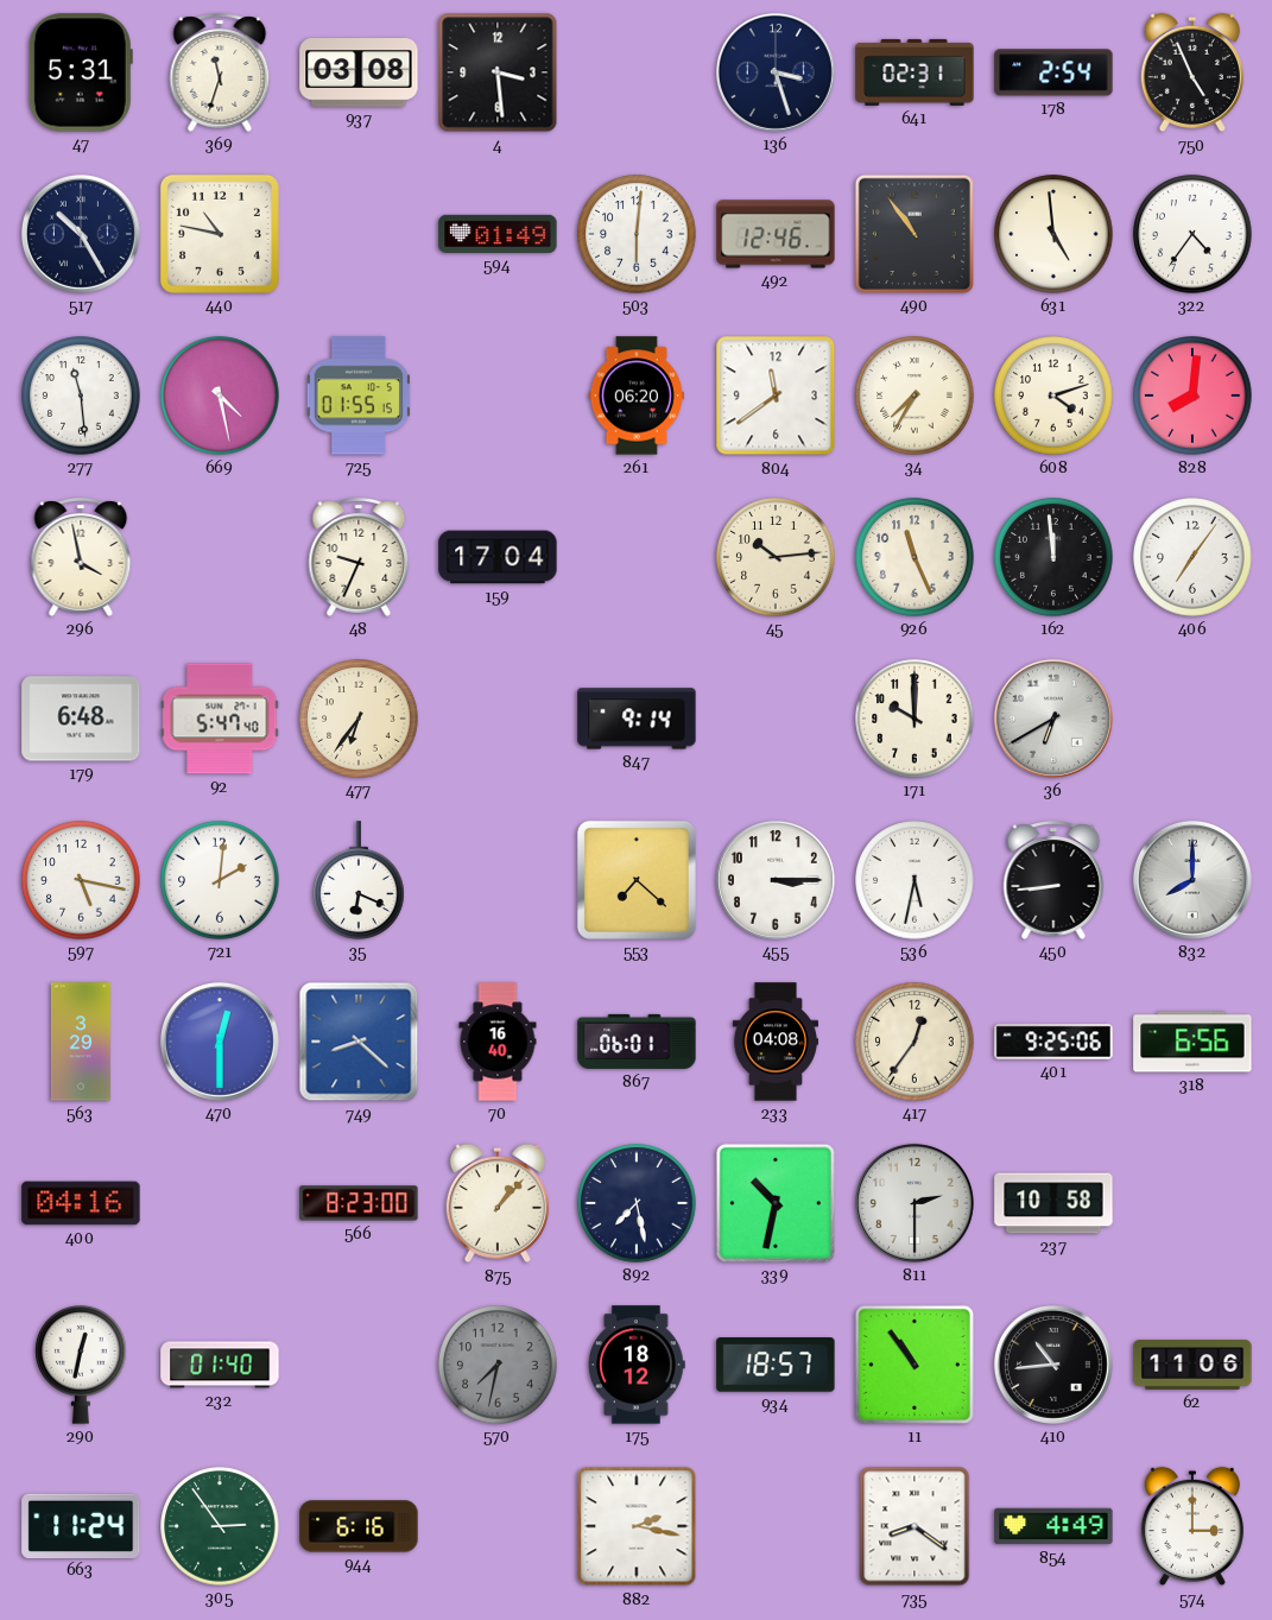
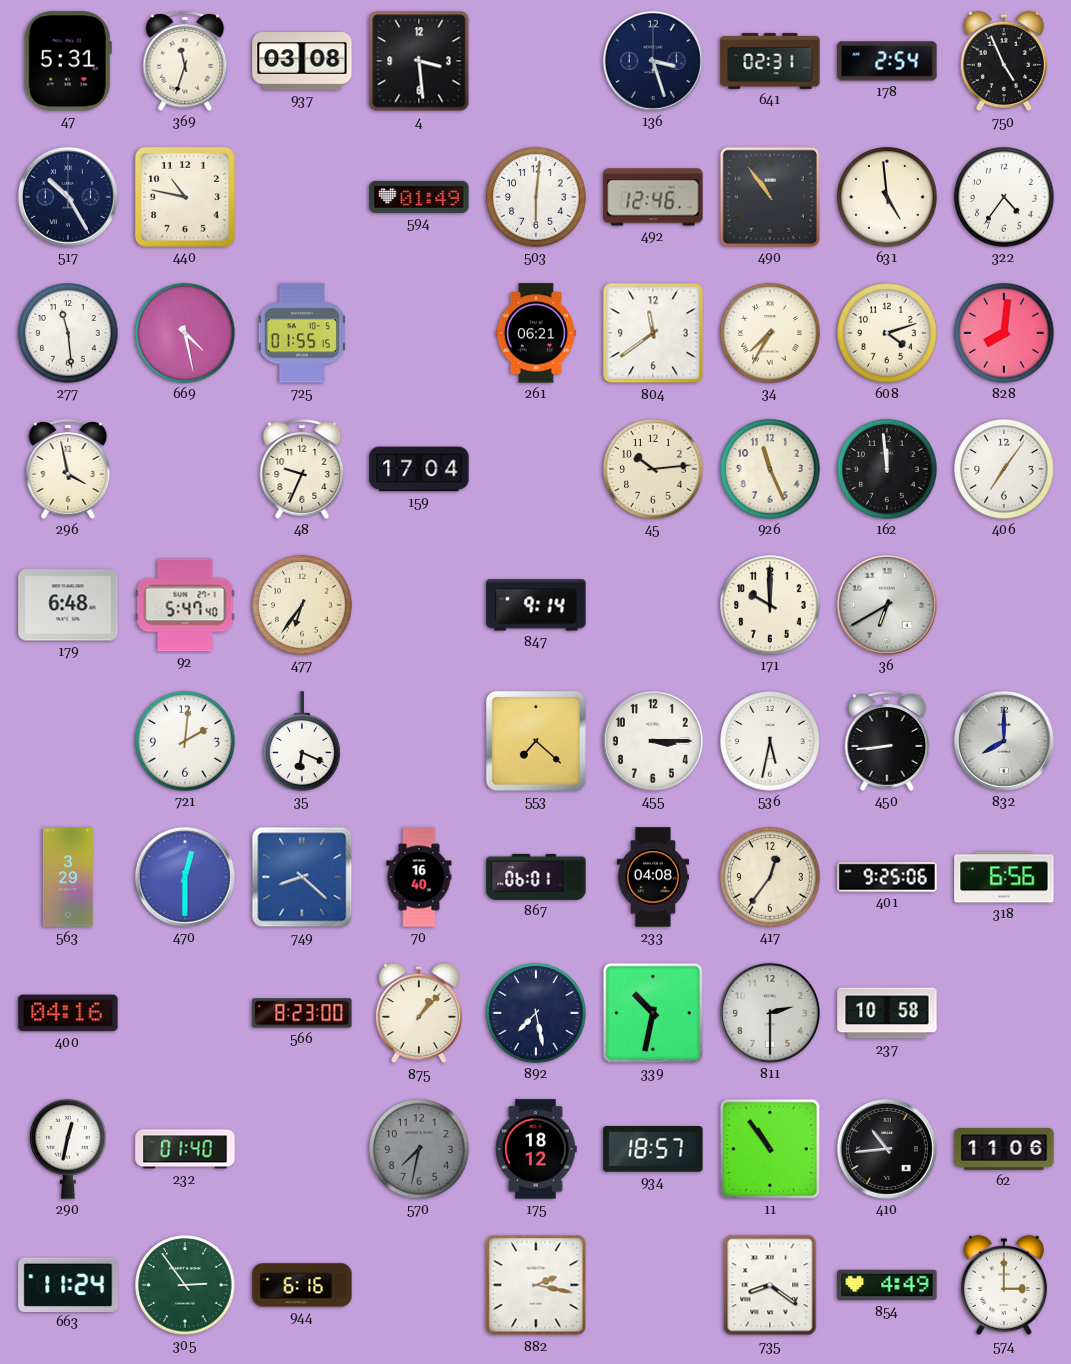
261: 06:20 -> 06:21 (536, 333)
597: 5:17 -> none (81, 880)
